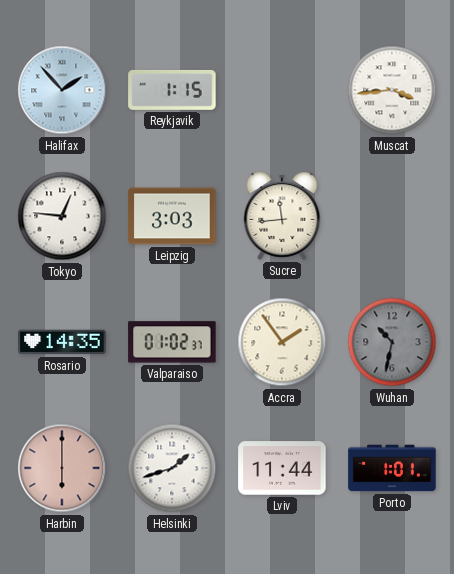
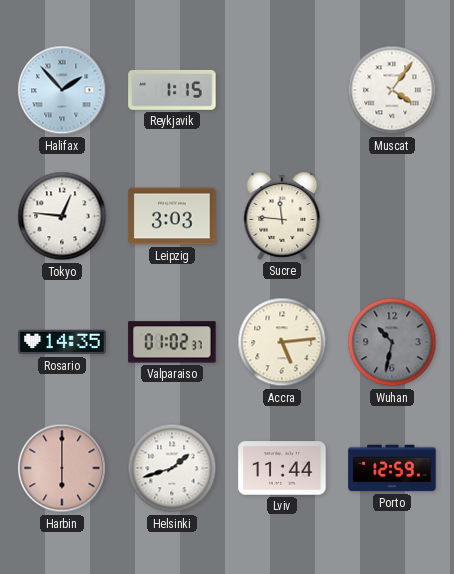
Muscat: 3:44 -> 4:06 (392, 90)
Sucre: 11:44 -> 11:46 (282, 216)
Accra: 1:54 -> 5:14 (282, 342)
Porto: 1:01 -> 12:59 (392, 468)
